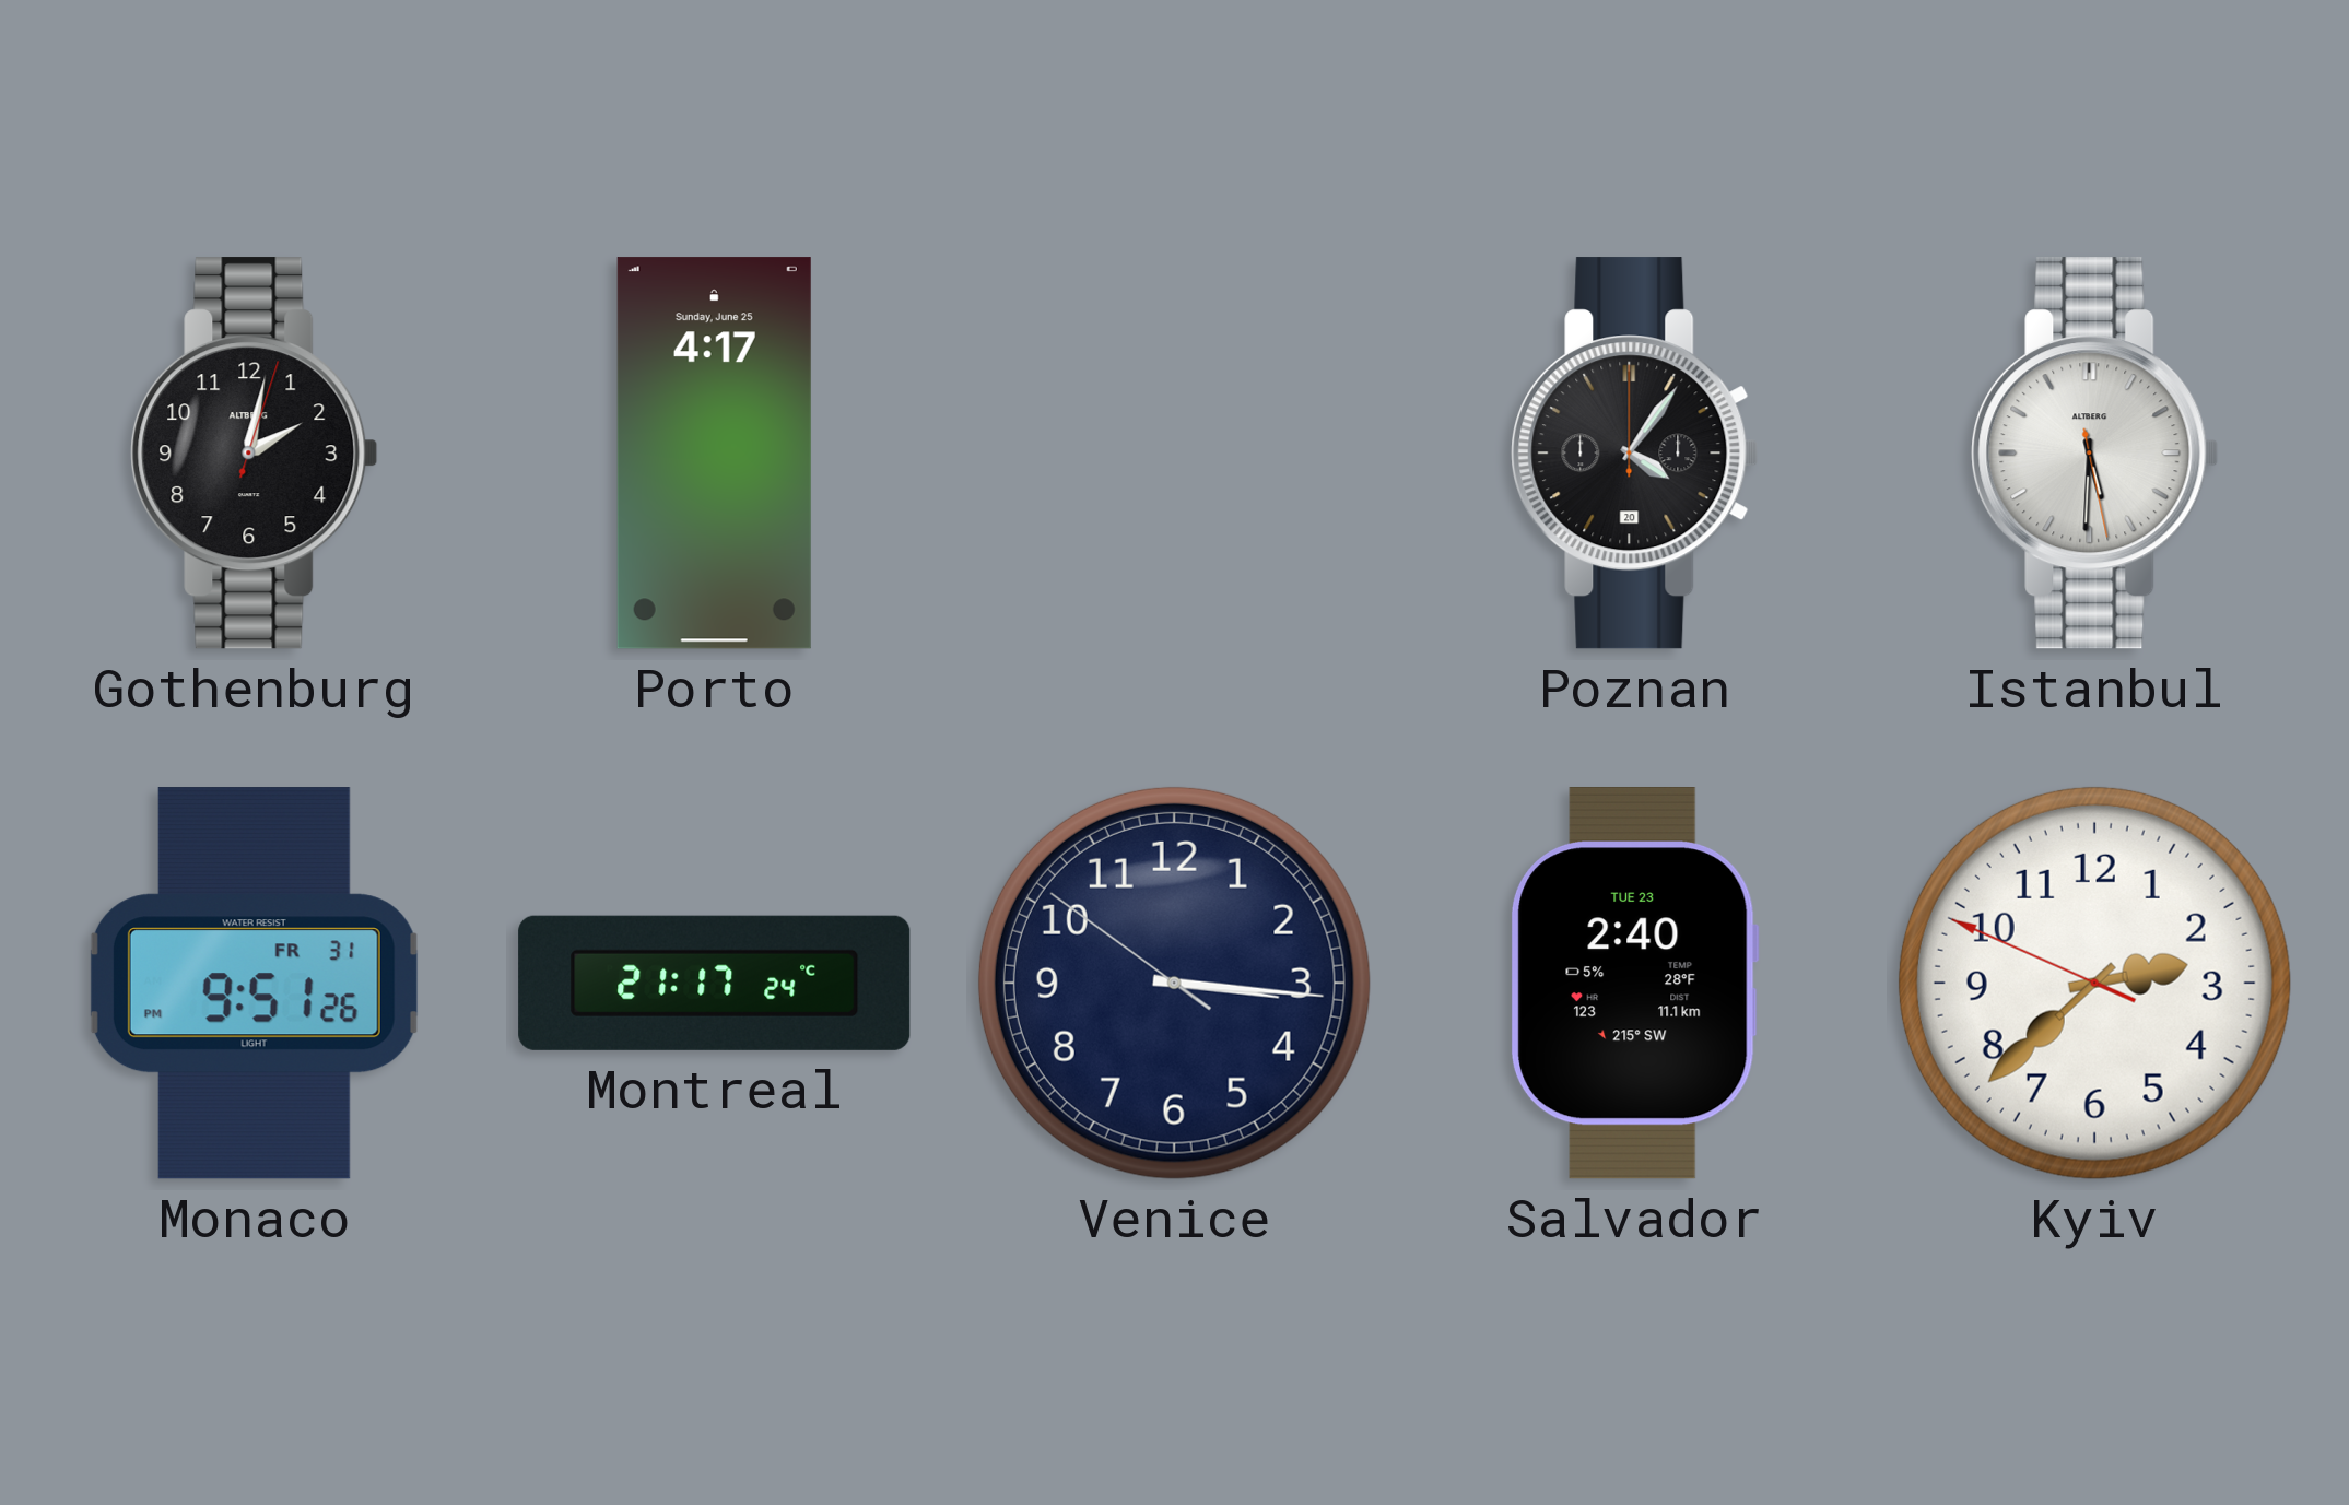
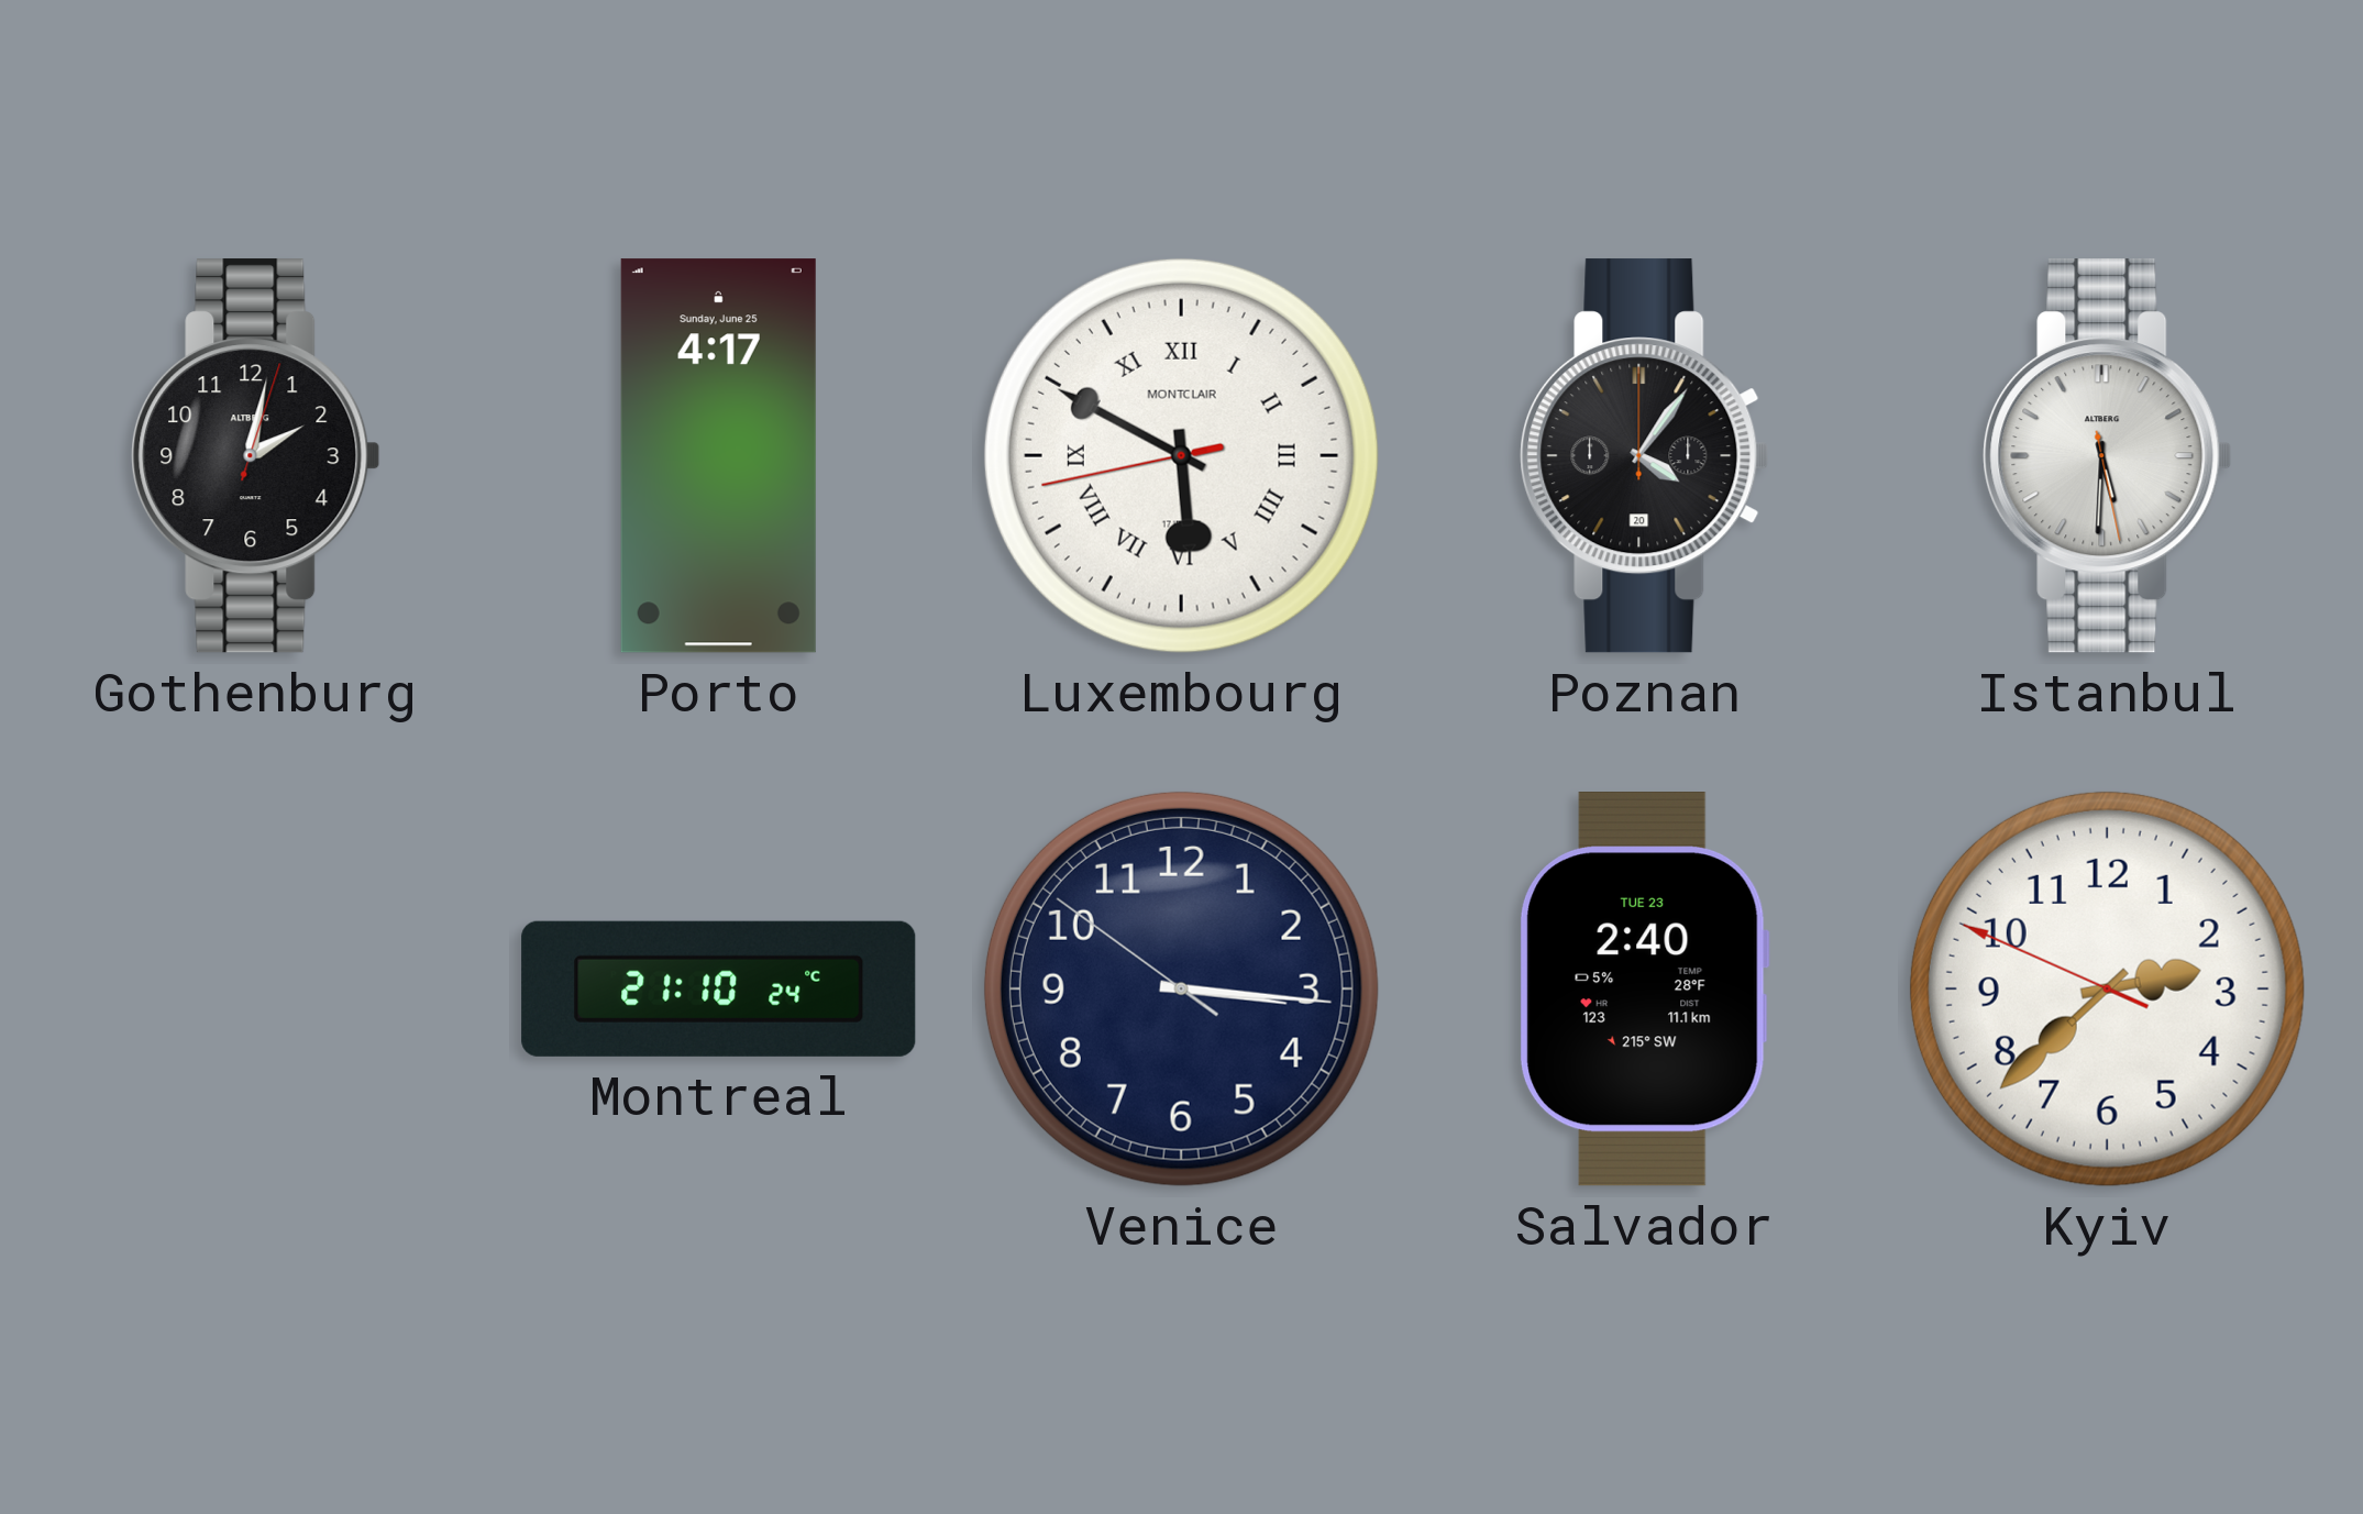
Luxembourg: none -> 5:49 (1181, 455)
Monaco: 9:51 -> none (254, 984)
Montreal: 21:17 -> 21:10 (719, 988)
